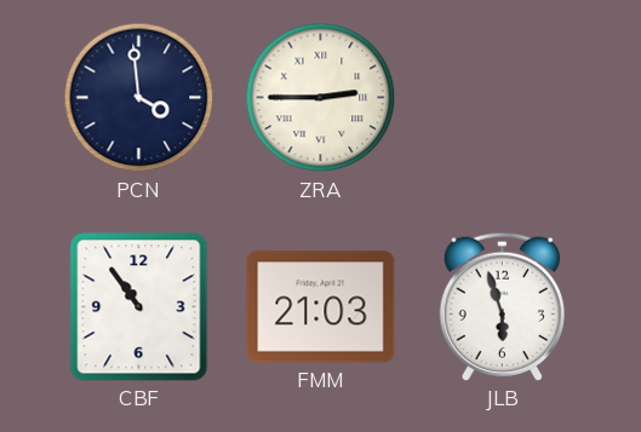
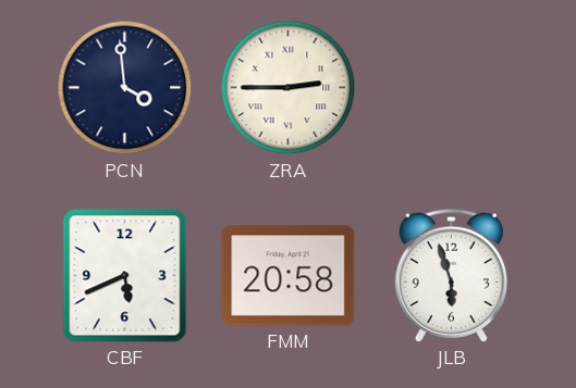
CBF: 10:54 -> 5:41 (125, 276)
FMM: 21:03 -> 20:58 (289, 276)
